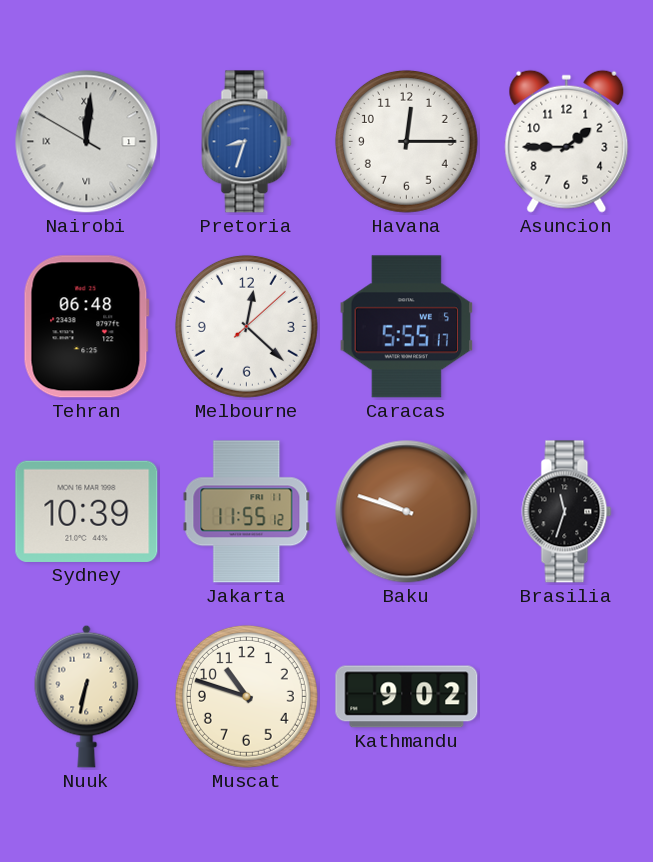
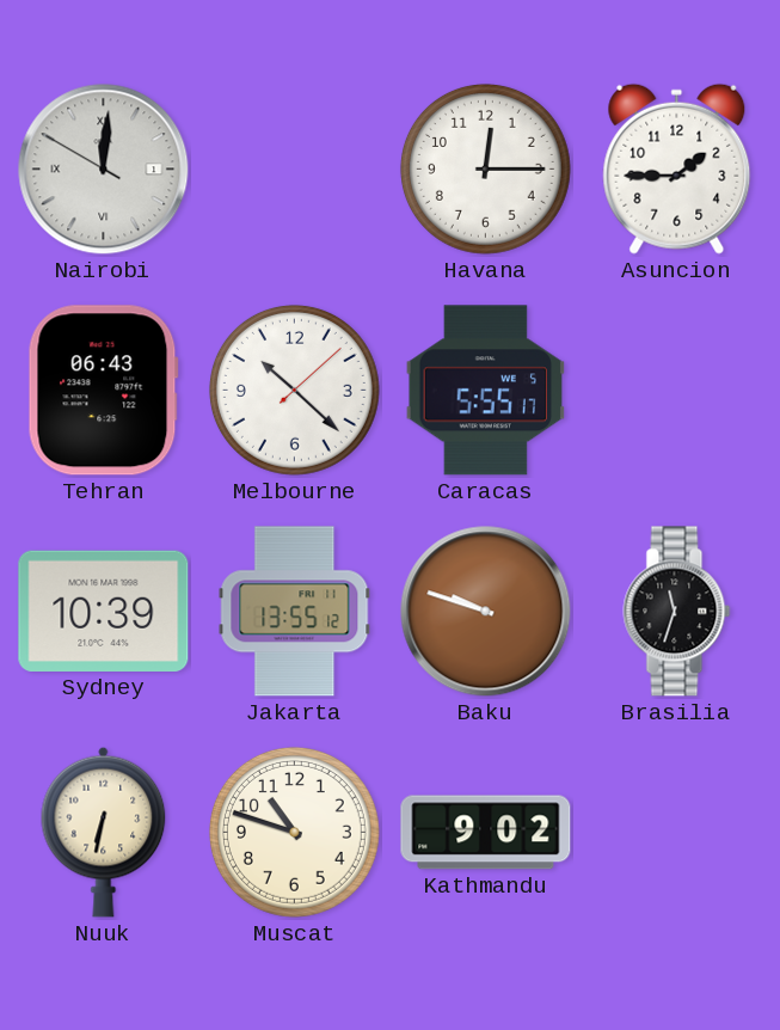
Pretoria: 8:33 -> none (247, 142)
Tehran: 06:48 -> 06:43 (103, 391)
Melbourne: 12:22 -> 10:22 (294, 390)
Jakarta: 11:55 -> 13:55 (295, 612)
